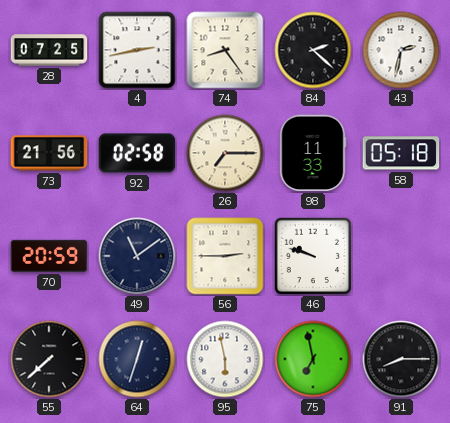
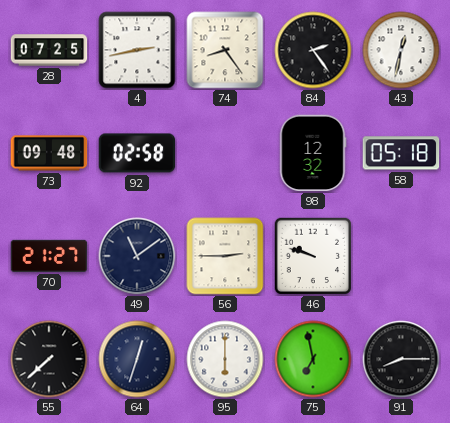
84: 2:22 -> 2:24 (313, 50)
43: 2:32 -> 12:32 (401, 50)
73: 21:56 -> 09:48 (49, 153)
26: 7:15 -> none (225, 153)
98: 11:33 -> 12:32 (313, 153)
70: 20:59 -> 21:27 (49, 256)
95: 5:58 -> 6:00 (225, 359)
